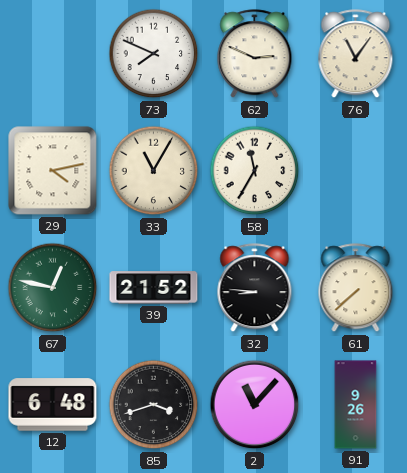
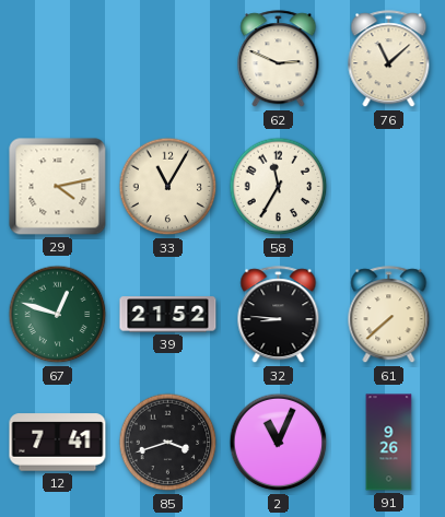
73: 7:49 -> none (154, 54)
76: 11:06 -> 11:08 (389, 59)
67: 12:47 -> 12:48 (58, 315)
12: 6:48 -> 7:41 (58, 443)
2: 11:07 -> 11:04 (279, 443)
